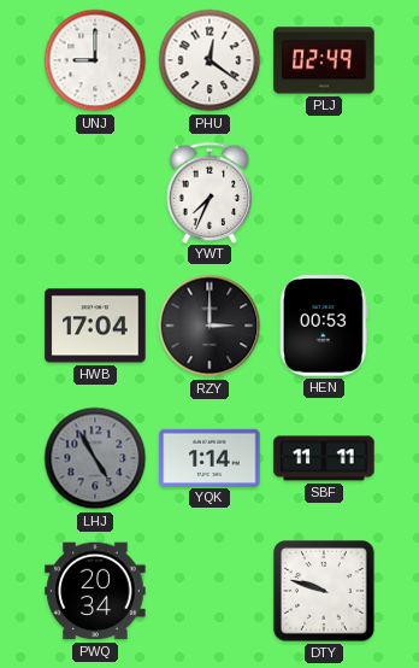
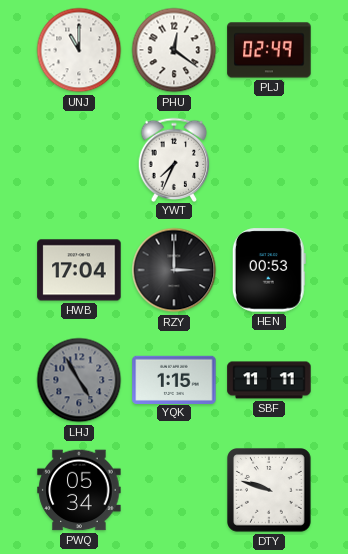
UNJ: 9:00 -> 11:00 (79, 50)
YQK: 1:14 -> 1:15 (174, 379)
PWQ: 20:34 -> 05:34 (79, 490)
